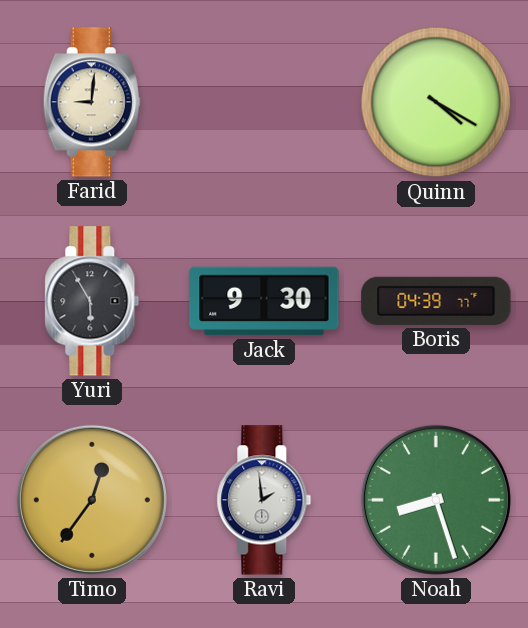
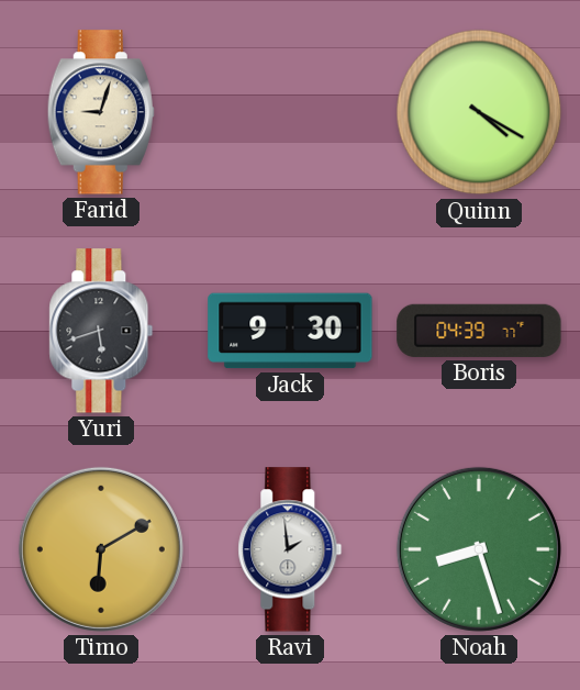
Farid: 9:01 -> 9:03 (101, 112)
Yuri: 5:55 -> 5:42 (101, 331)
Timo: 12:36 -> 6:10 (101, 549)
